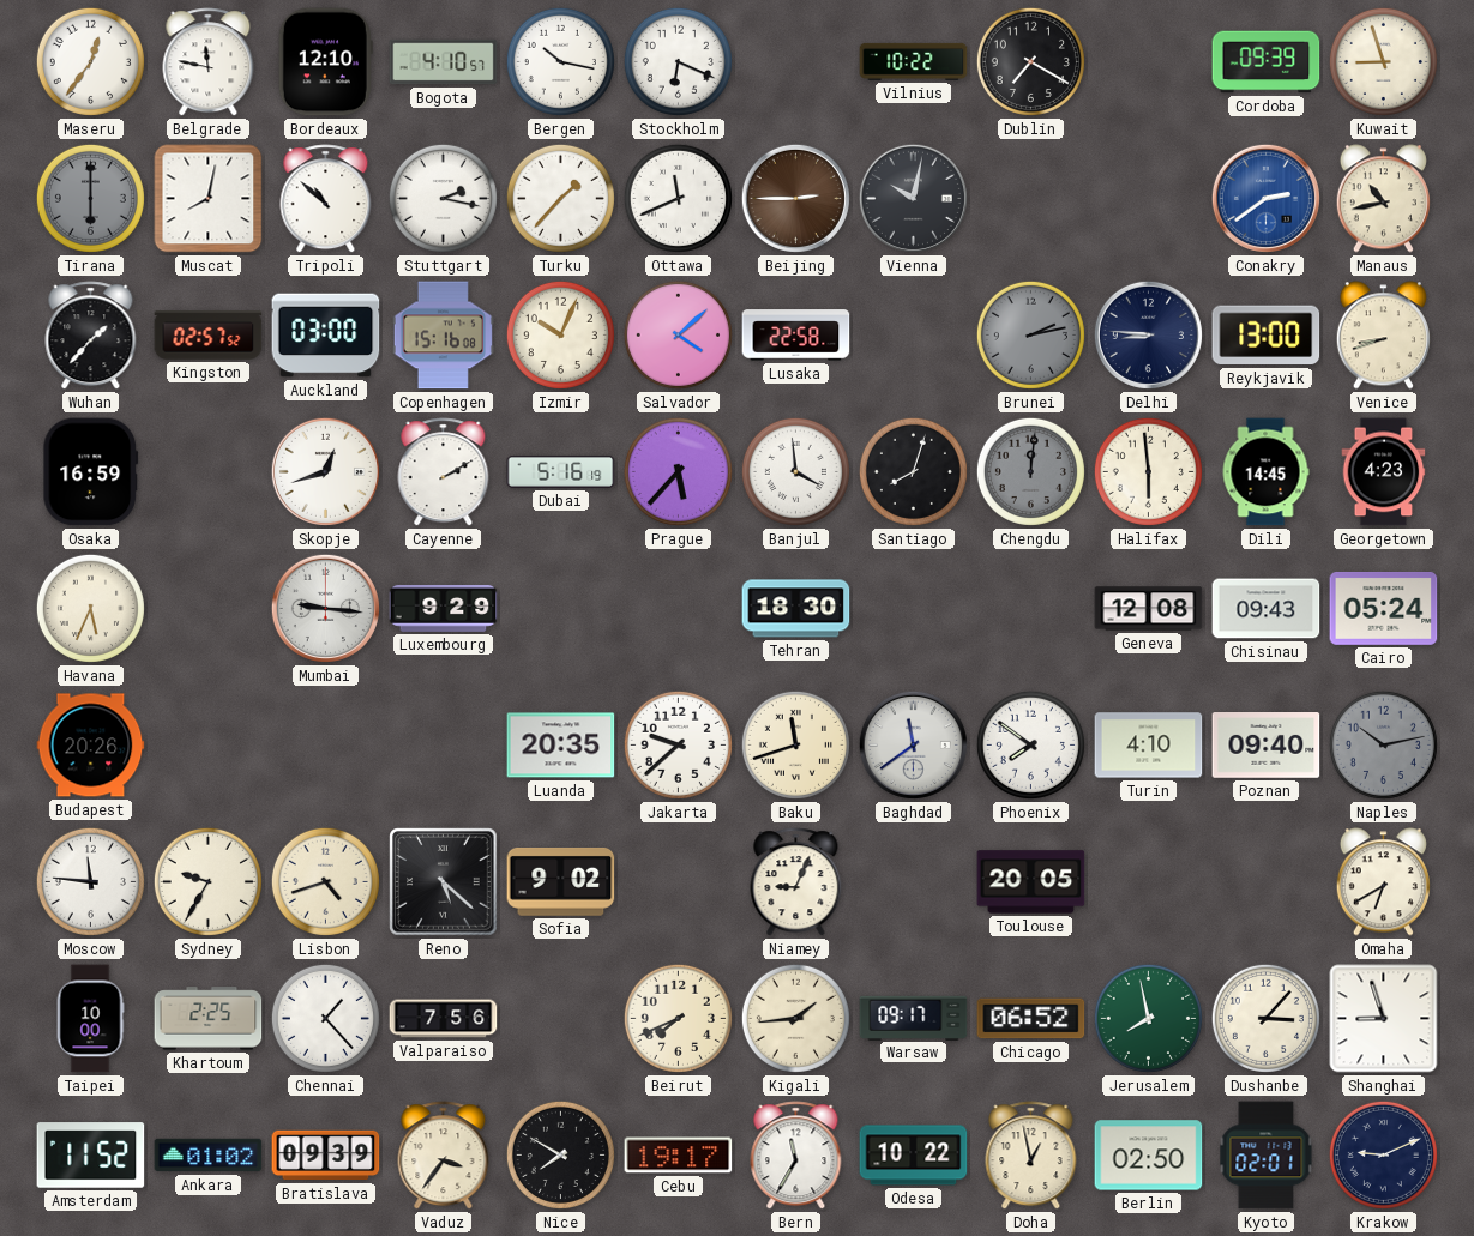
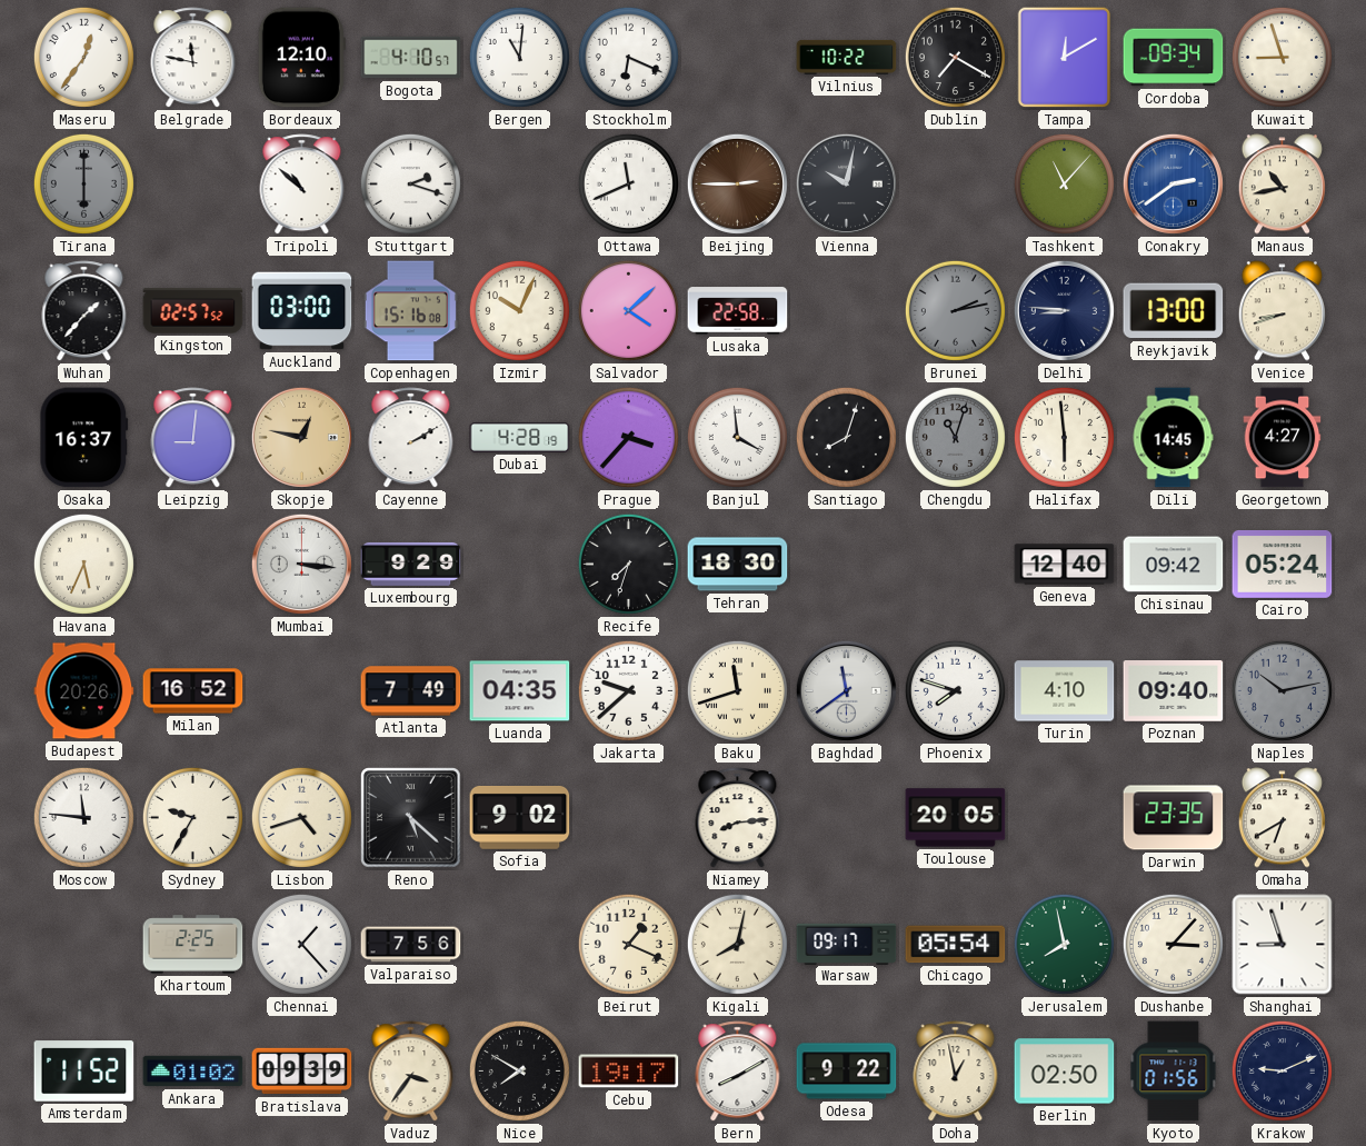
Bergen: 10:17 -> 11:01 (519, 57)
Tampa: none -> 12:10 (1065, 58)
Cordoba: 09:39 -> 09:34 (1174, 58)
Muscat: 8:02 -> none (209, 199)
Stuttgart: 2:17 -> 2:18 (410, 183)
Turku: 1:37 -> none (560, 198)
Tashkent: none -> 11:07 (1064, 183)
Osaka: 16:59 -> 16:37 (84, 438)
Leipzig: none -> 9:01 (193, 438)
Skopje: 12:42 -> 12:47 (301, 437)
Skopje dial: white -> champagne (301, 437)
Dubai: 5:16 -> 4:28 (520, 437)
Prague: 5:37 -> 3:37 (628, 437)
Chengdu: 12:01 -> 11:03 (955, 437)
Georgetown: 4:23 -> 4:27 (1283, 438)
Mumbai: 9:16 -> 3:16 (301, 564)
Recife: none -> 7:33 (628, 564)
Geneva: 12:08 -> 12:40 (1065, 565)
Chisinau: 09:43 -> 09:42 (1174, 565)
Milan: none -> 16:52 (193, 691)
Atlanta: none -> 7:49 (411, 691)
Luanda: 20:35 -> 04:35 (520, 691)
Phoenix: 7:51 -> 7:48 (955, 690)
Niamey: 9:04 -> 8:14 (738, 818)
Darwin: none -> 23:35 (1174, 818)
Taipei: 10:00 -> none (90, 1019)
Beirut: 7:41 -> 1:19 (628, 944)
Kigali: 1:44 -> 8:02 (737, 944)
Chicago: 06:52 -> 05:54 (956, 945)
Bern: 11:35 -> 8:10 (738, 1072)
Odesa: 10:22 -> 9:22 (847, 1072)
Kyoto: 02:01 -> 01:56 (1174, 1072)
